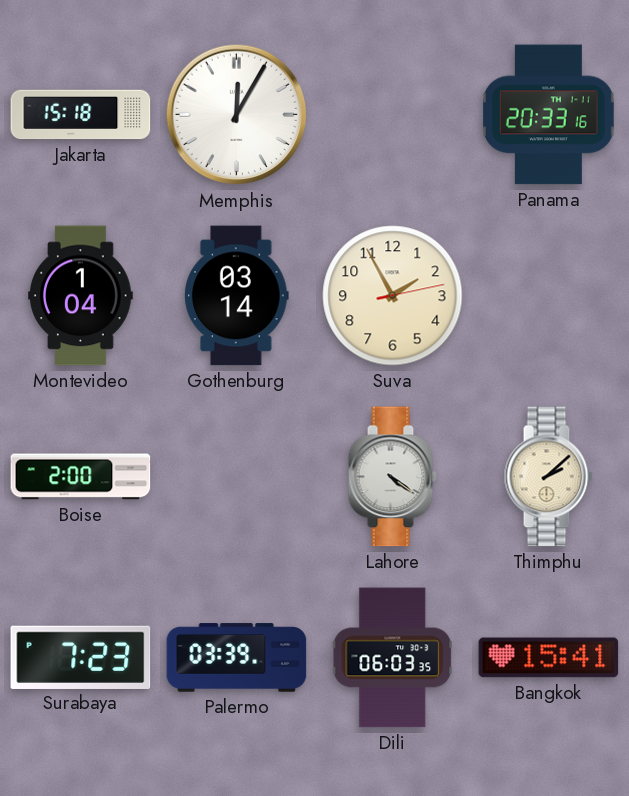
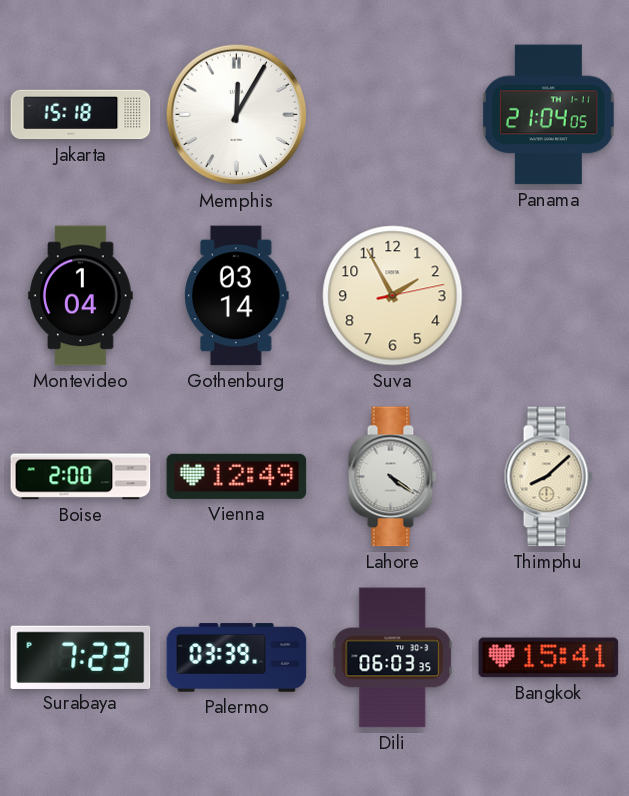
Panama: 20:33 -> 21:04 (549, 115)
Vienna: none -> 12:49 (237, 476)
Thimphu: 2:08 -> 8:08 (548, 477)
